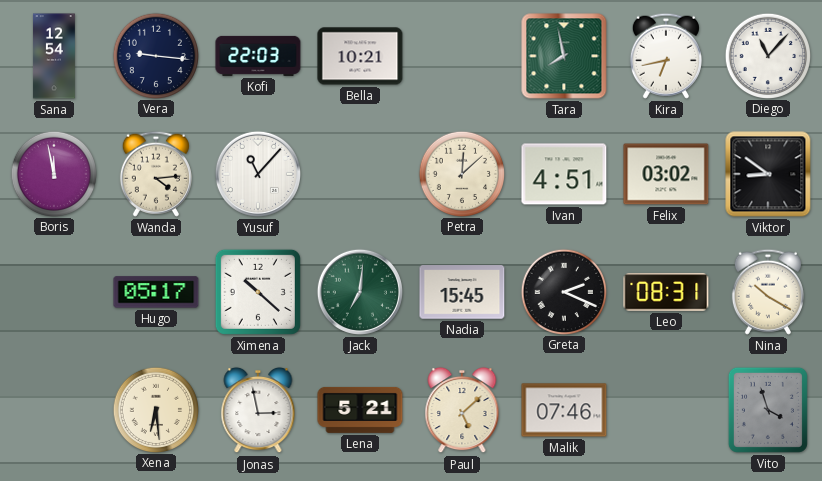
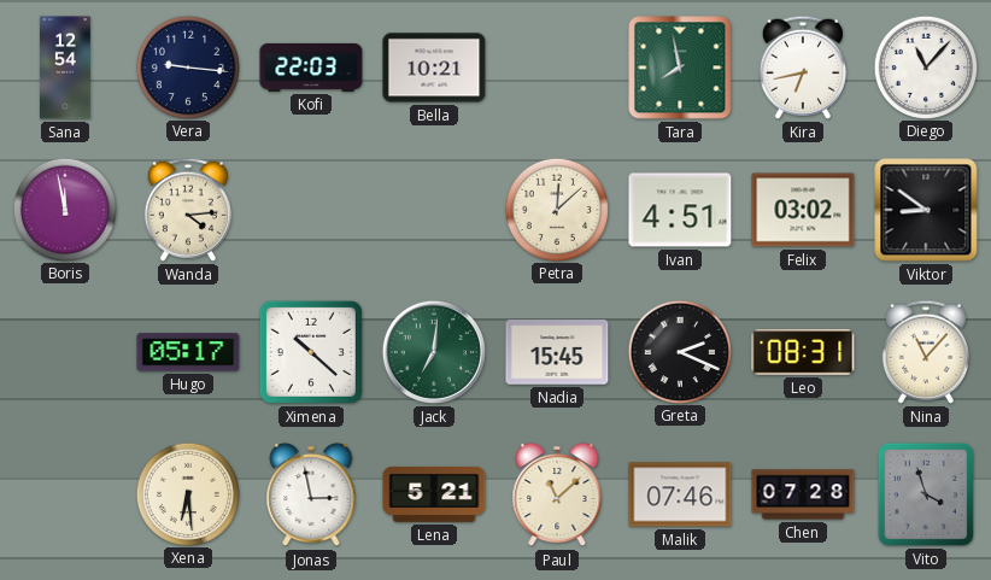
Yusuf: 11:07 -> none (258, 174)
Nina: 10:20 -> 11:07 (926, 352)
Paul: 5:08 -> 11:08 (557, 494)
Chen: none -> 07:28 (803, 494)
